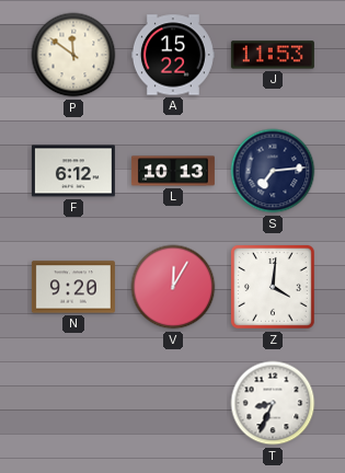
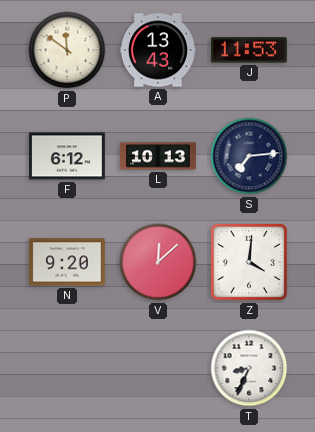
A: 15:22 -> 13:43 (158, 50)
V: 12:05 -> 12:08 (158, 262)
